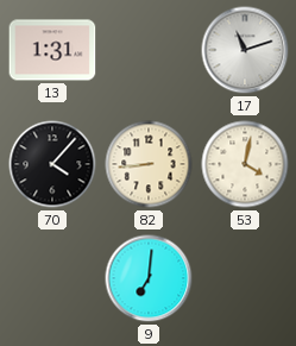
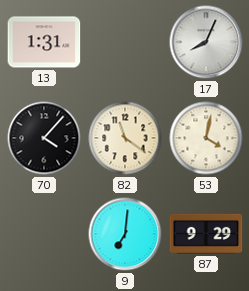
17: 11:12 -> 8:04 (206, 42)
82: 8:44 -> 11:21 (125, 138)
87: none -> 9:29 (206, 234)
